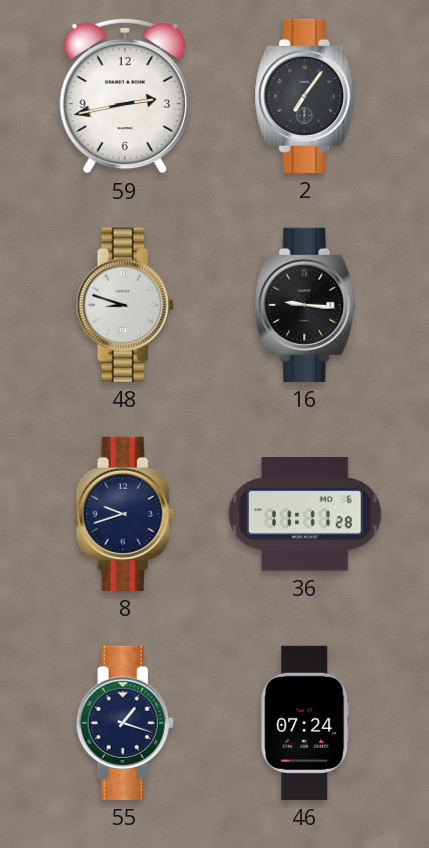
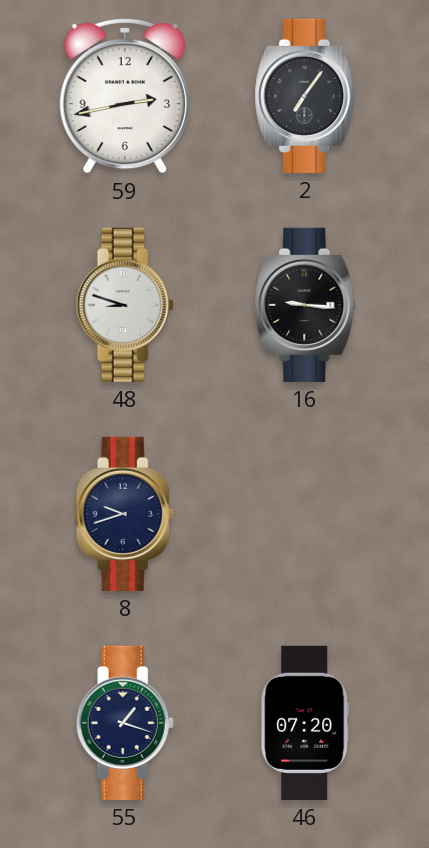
36: 11:11 -> none (305, 514)
46: 07:24 -> 07:20 (305, 723)
